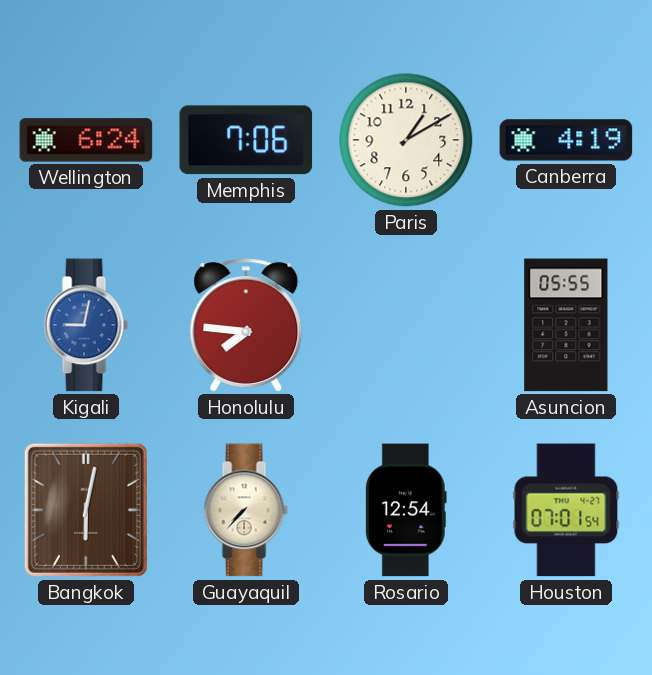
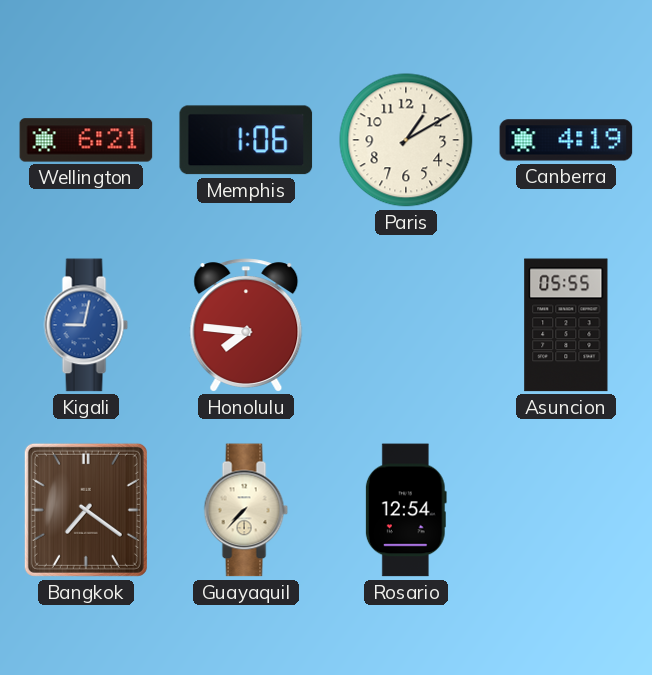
Wellington: 6:24 -> 6:21 (86, 140)
Memphis: 7:06 -> 1:06 (246, 140)
Bangkok: 6:02 -> 7:21 (86, 510)
Houston: 07:01 -> none (566, 510)
